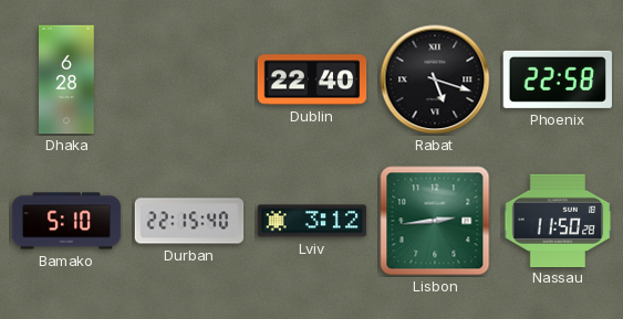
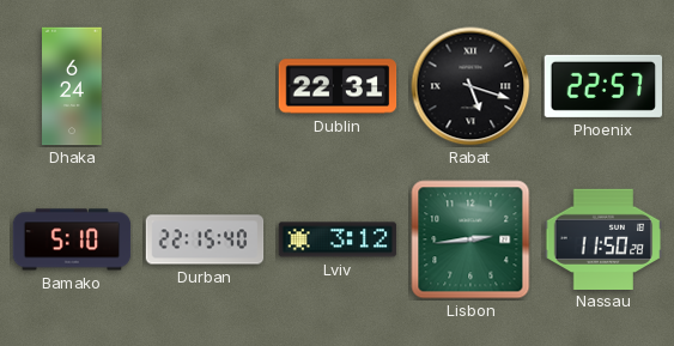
Dhaka: 6:28 -> 6:24 (73, 86)
Dublin: 22:40 -> 22:31 (338, 86)
Phoenix: 22:58 -> 22:57 (602, 86)
